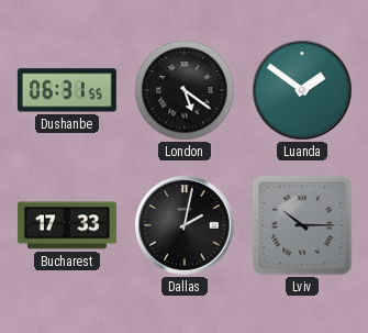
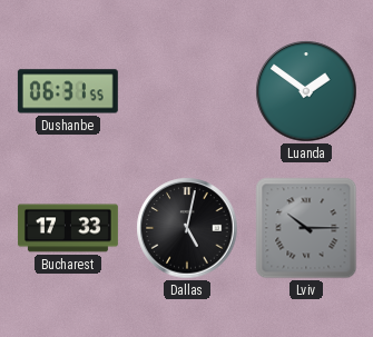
London: 5:21 -> none (185, 90)
Dallas: 2:02 -> 5:02 (187, 228)
